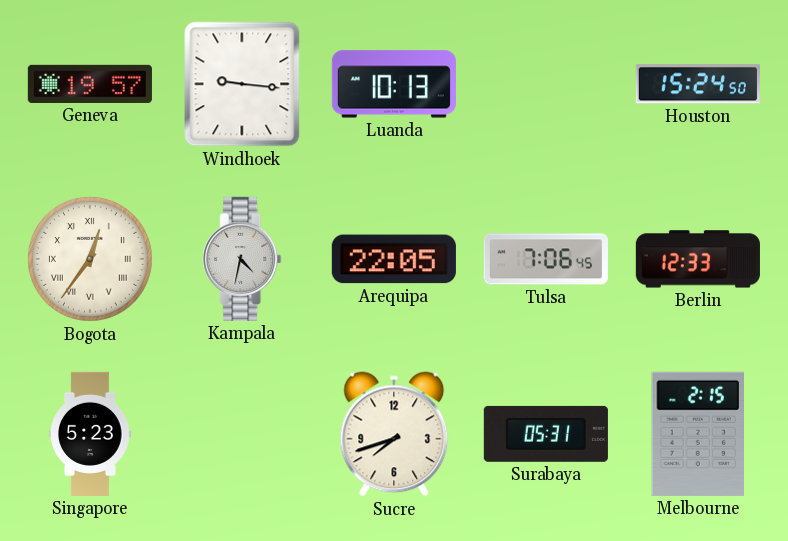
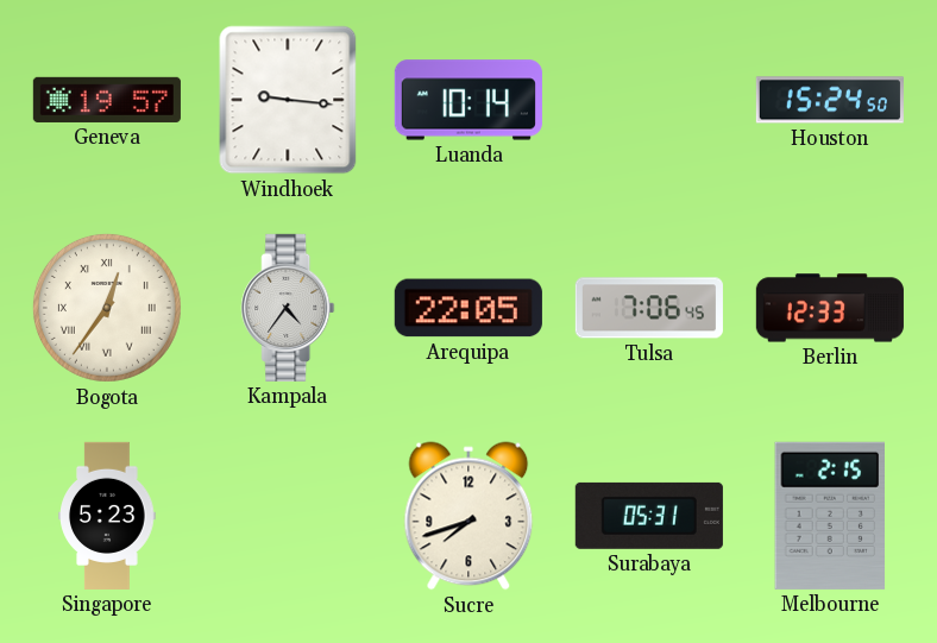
Luanda: 10:13 -> 10:14 (468, 100)
Kampala: 4:32 -> 4:36 (288, 308)
